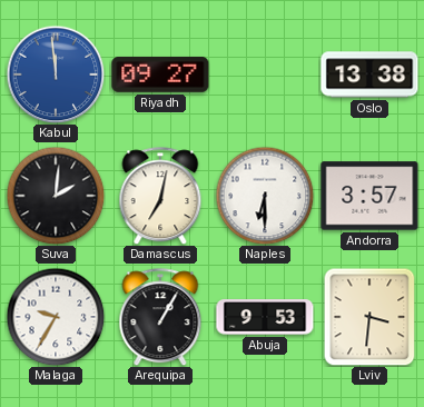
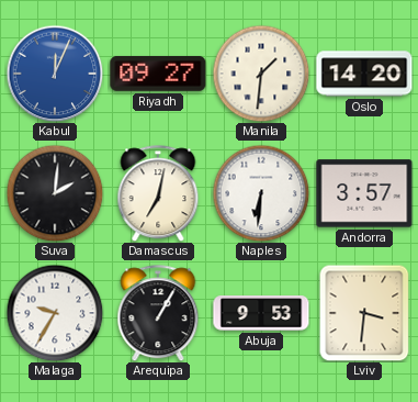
Kabul: 11:59 -> 12:04 (55, 74)
Manila: none -> 1:31 (261, 74)
Oslo: 13:38 -> 14:20 (364, 74)
Naples: 6:30 -> 6:31 (261, 193)
